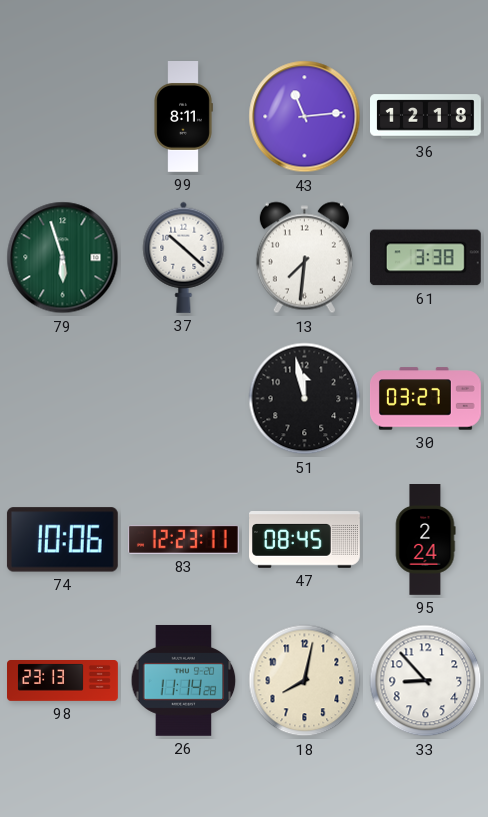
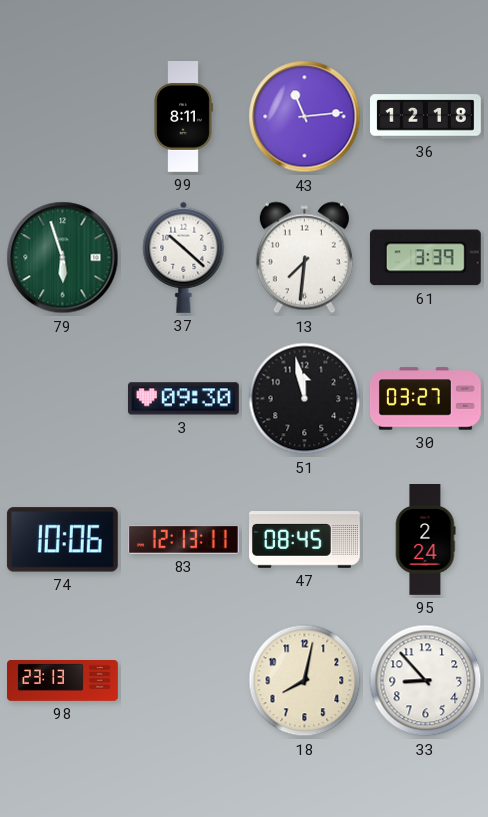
61: 3:38 -> 3:39 (425, 258)
3: none -> 09:30 (183, 399)
83: 12:23 -> 12:13 (183, 539)
26: 11:14 -> none (184, 680)
